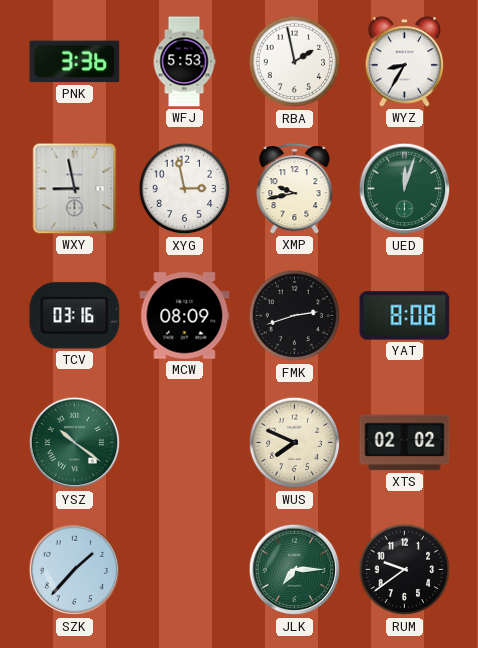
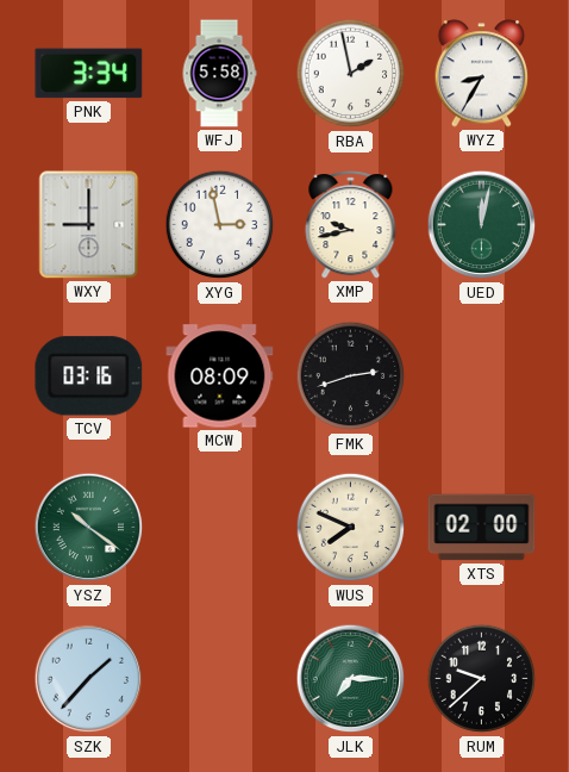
PNK: 3:36 -> 3:34 (89, 74)
WFJ: 5:53 -> 5:58 (219, 74)
WXY: 8:58 -> 9:00 (89, 225)
UED: 12:03 -> 12:02 (482, 225)
YAT: 8:08 -> none (405, 316)
XTS: 02:02 -> 02:00 (482, 528)
RUM: 9:39 -> 9:38 (482, 679)
